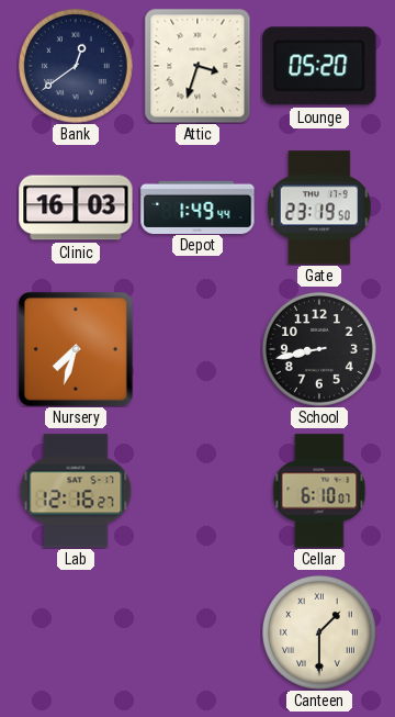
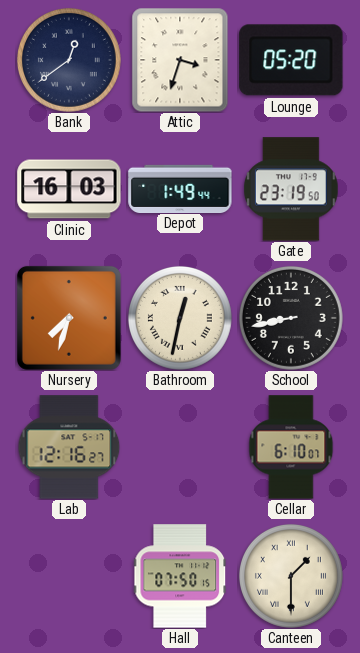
Bathroom: none -> 12:32 (180, 318)
Hall: none -> 07:50 (181, 576)
